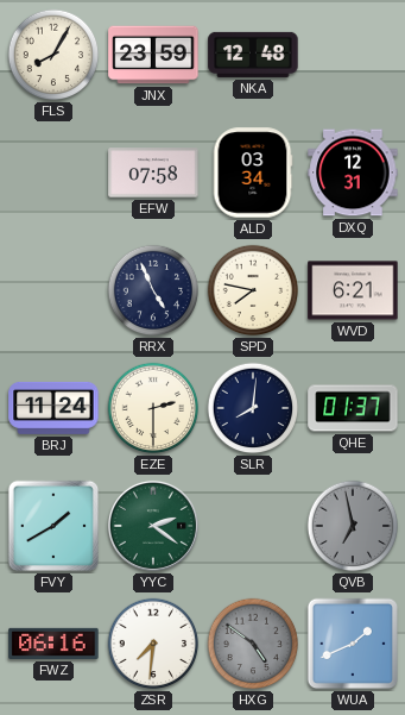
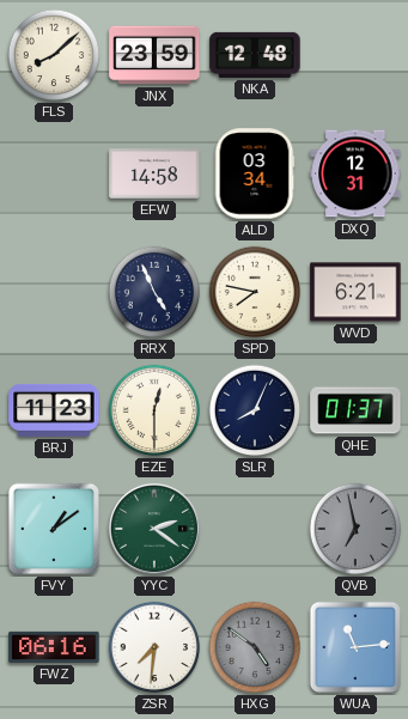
FLS: 8:05 -> 8:08 (54, 55)
EFW: 07:58 -> 14:58 (154, 173)
BRJ: 11:24 -> 11:23 (54, 410)
EZE: 2:30 -> 12:30 (154, 410)
SLR: 8:01 -> 8:04 (255, 410)
FVY: 1:40 -> 1:09 (54, 529)
WUA: 1:41 -> 11:14 (355, 647)
